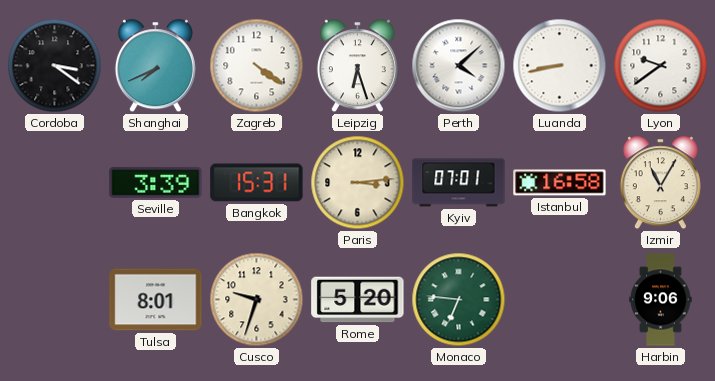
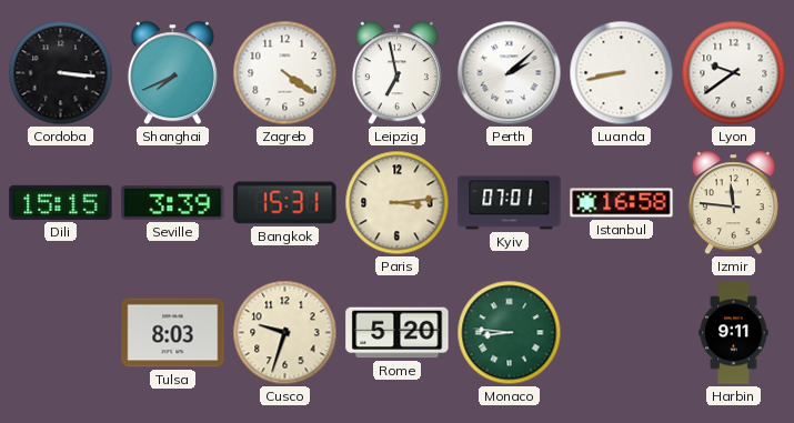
Cordoba: 3:21 -> 3:16 (61, 73)
Leipzig: 6:27 -> 6:58 (396, 73)
Perth: 4:08 -> 2:08 (510, 73)
Dili: none -> 15:15 (61, 202)
Izmir: 11:05 -> 11:46 (733, 203)
Tulsa: 8:01 -> 8:03 (173, 333)
Monaco: 6:46 -> 8:46 (510, 333)
Harbin: 9:06 -> 9:11 (734, 333)
